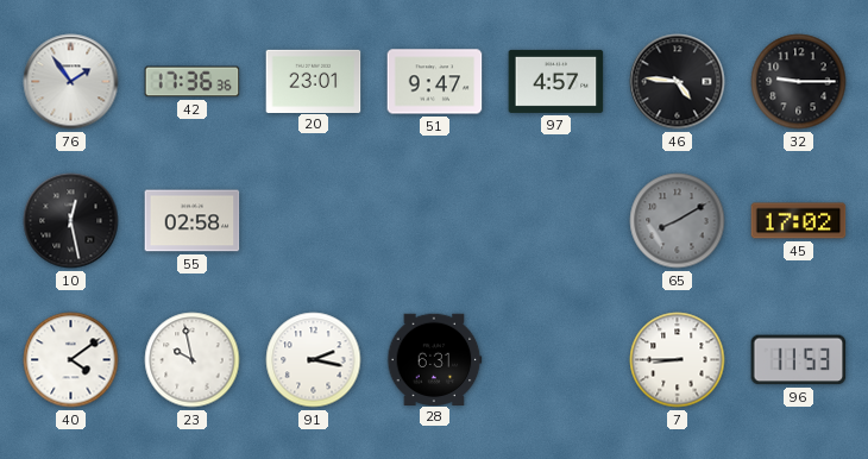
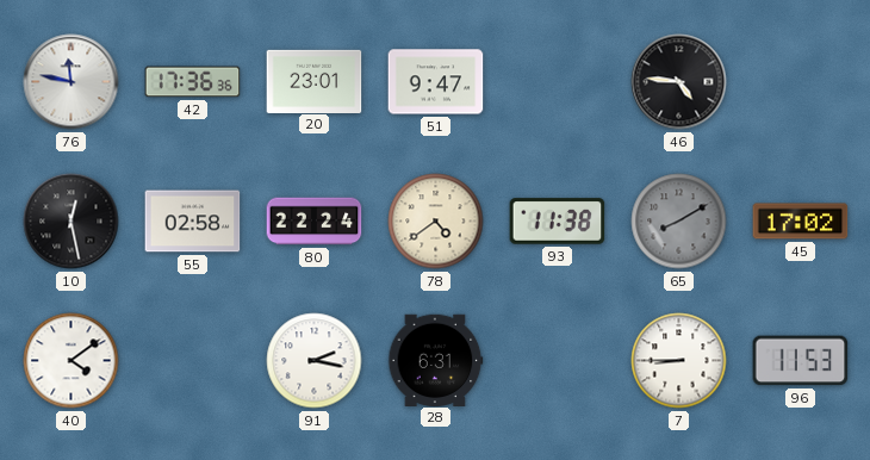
76: 1:54 -> 11:47 (72, 82)
97: 4:57 -> none (556, 81)
32: 9:15 -> none (799, 82)
80: none -> 22:24 (315, 222)
78: none -> 4:39 (436, 222)
93: none -> 11:38 (558, 222)
23: 9:58 -> none (193, 360)
